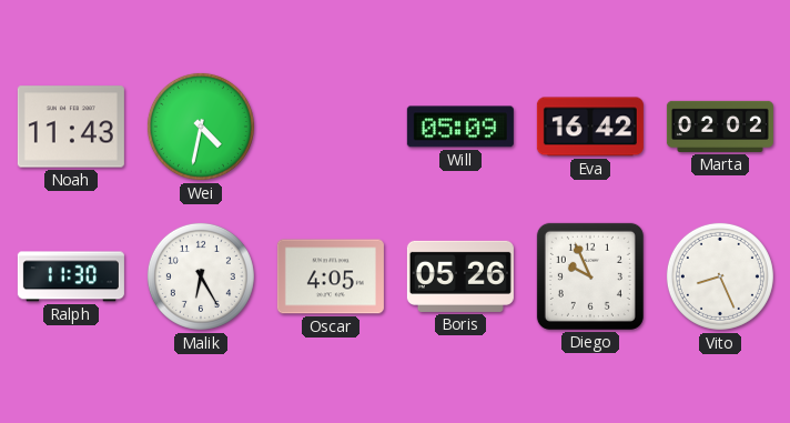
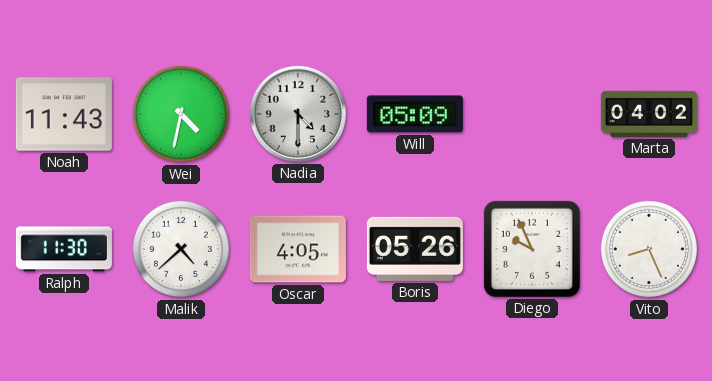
Nadia: none -> 4:30 (298, 114)
Eva: 16:42 -> none (590, 127)
Marta: 02:02 -> 04:02 (649, 114)
Malik: 6:25 -> 4:38 (181, 249)
